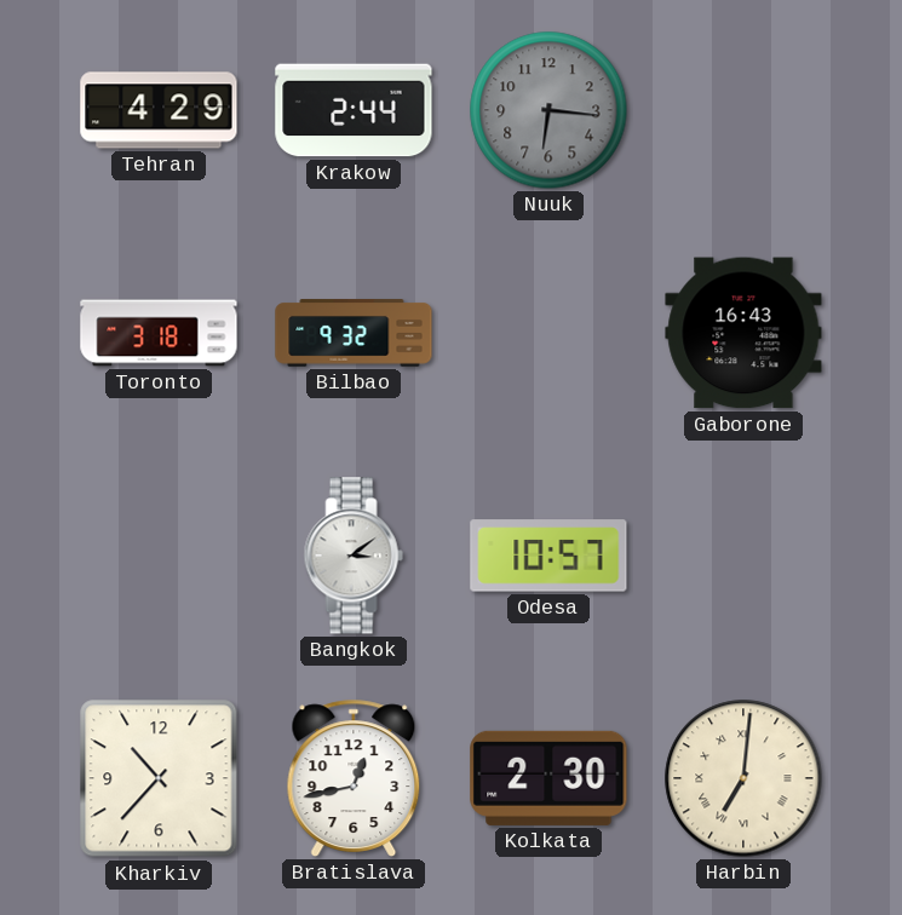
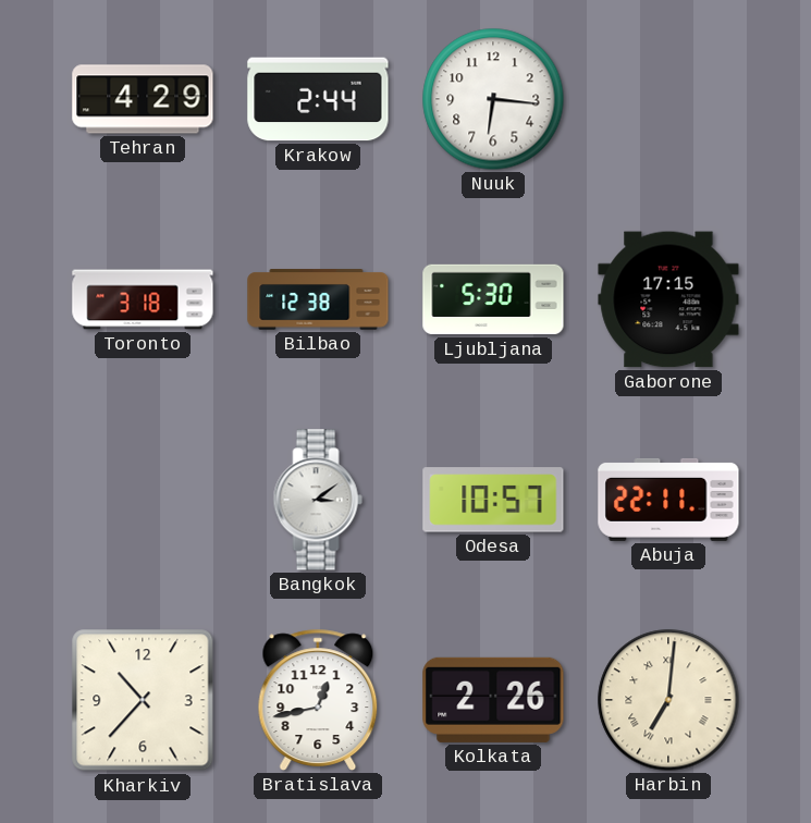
Nuuk dial: grey -> white (493, 99)
Bilbao: 9:32 -> 12:38 (318, 299)
Ljubljana: none -> 5:30 (493, 299)
Gaborone: 16:43 -> 17:15 (668, 299)
Abuja: none -> 22:11 (668, 500)
Kolkata: 2:30 -> 2:26 (493, 700)
